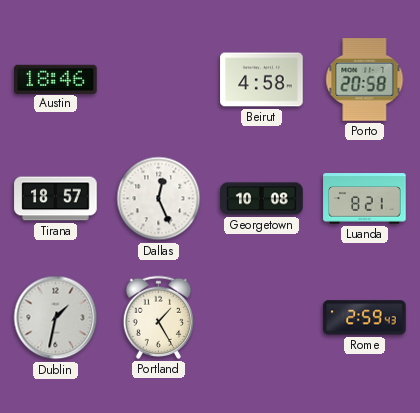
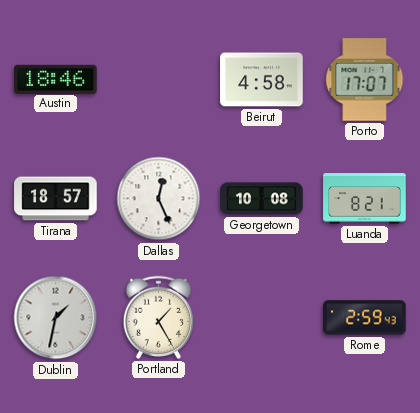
Porto: 20:58 -> 17:07 (365, 80)
